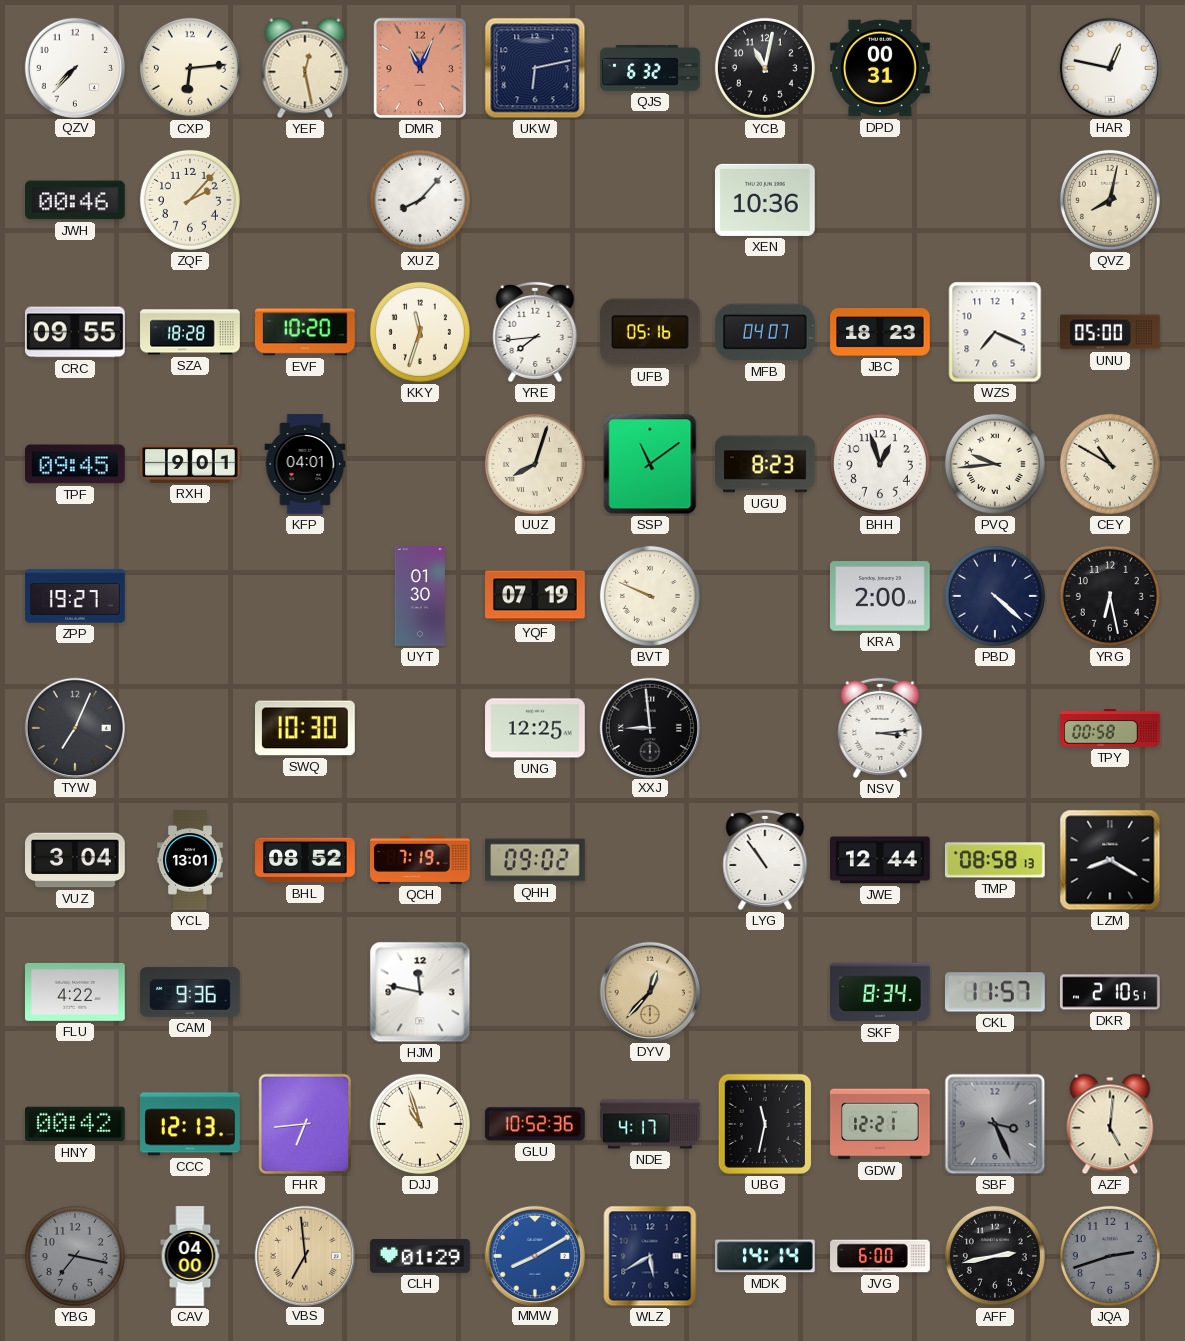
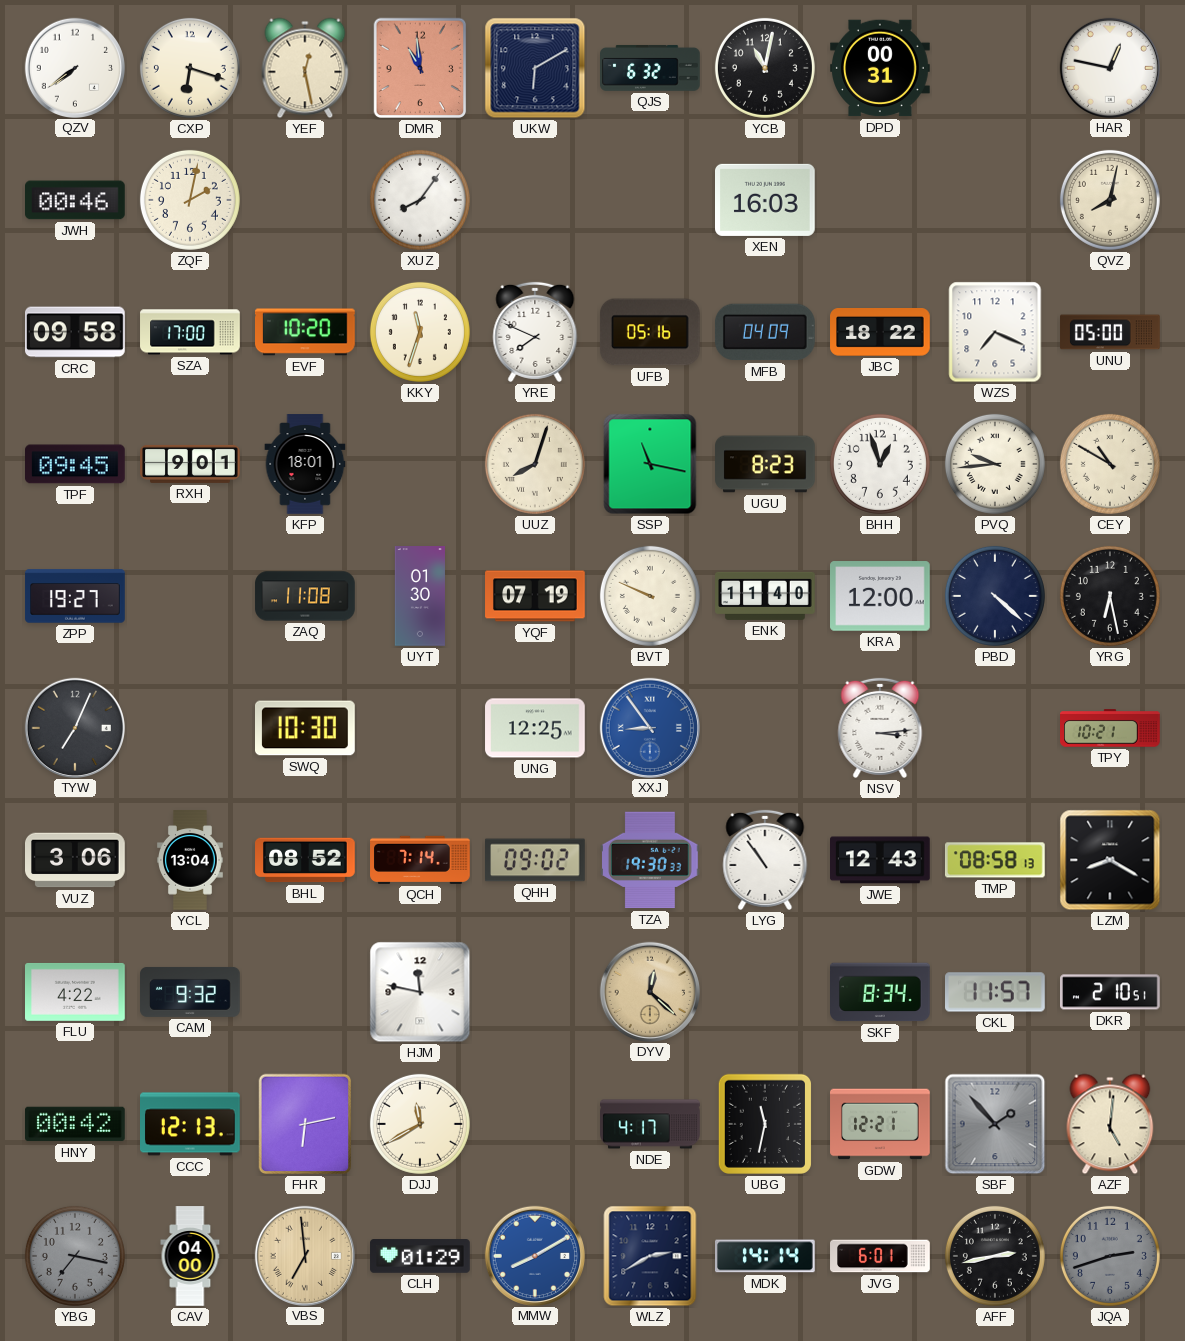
QZV: 7:37 -> 7:39 (74, 67)
CXP: 6:14 -> 6:18 (190, 68)
DMR: 11:04 -> 10:59 (420, 68)
UKW: 6:13 -> 6:10 (535, 68)
ZQF: 2:07 -> 2:02 (190, 200)
XUZ: 8:07 -> 8:06 (420, 200)
XEN: 10:36 -> 16:03 (766, 200)
CRC: 09:55 -> 09:58 (76, 332)
SZA: 18:28 -> 17:00 (190, 332)
YRE: 7:44 -> 7:49 (535, 332)
MFB: 04:07 -> 04:09 (765, 332)
JBC: 18:23 -> 18:22 (880, 332)
KFP: 04:01 -> 18:01 (305, 464)
SSP: 11:09 -> 11:17 (650, 464)
ZAQ: none -> 11:08 (305, 596)
ENK: none -> 11:40 (765, 596)
KRA: 2:00 -> 12:00 (881, 596)
XXJ: 8:59 -> 8:54 (649, 727)
XXJ dial: black -> blue (649, 727)
TPY: 00:58 -> 10:21 (1110, 728)
VUZ: 3:04 -> 3:06 (75, 860)
YCL: 13:01 -> 13:04 (191, 860)
QCH: 7:19 -> 7:14 (420, 860)
TZA: none -> 19:30 (651, 860)
JWE: 12:44 -> 12:43 (881, 860)
CAM: 9:36 -> 9:32 (190, 992)
DYV: 12:37 -> 12:22 (649, 991)
FHR: 6:44 -> 6:13 (305, 1124)
DJJ: 10:57 -> 11:40 (420, 1124)
GLU: 10:52 -> none (536, 1124)
SBF: 3:26 -> 1:53 (995, 1124)
WLZ: 5:40 -> 2:40 (650, 1256)
JVG: 6:00 -> 6:01 (880, 1256)
